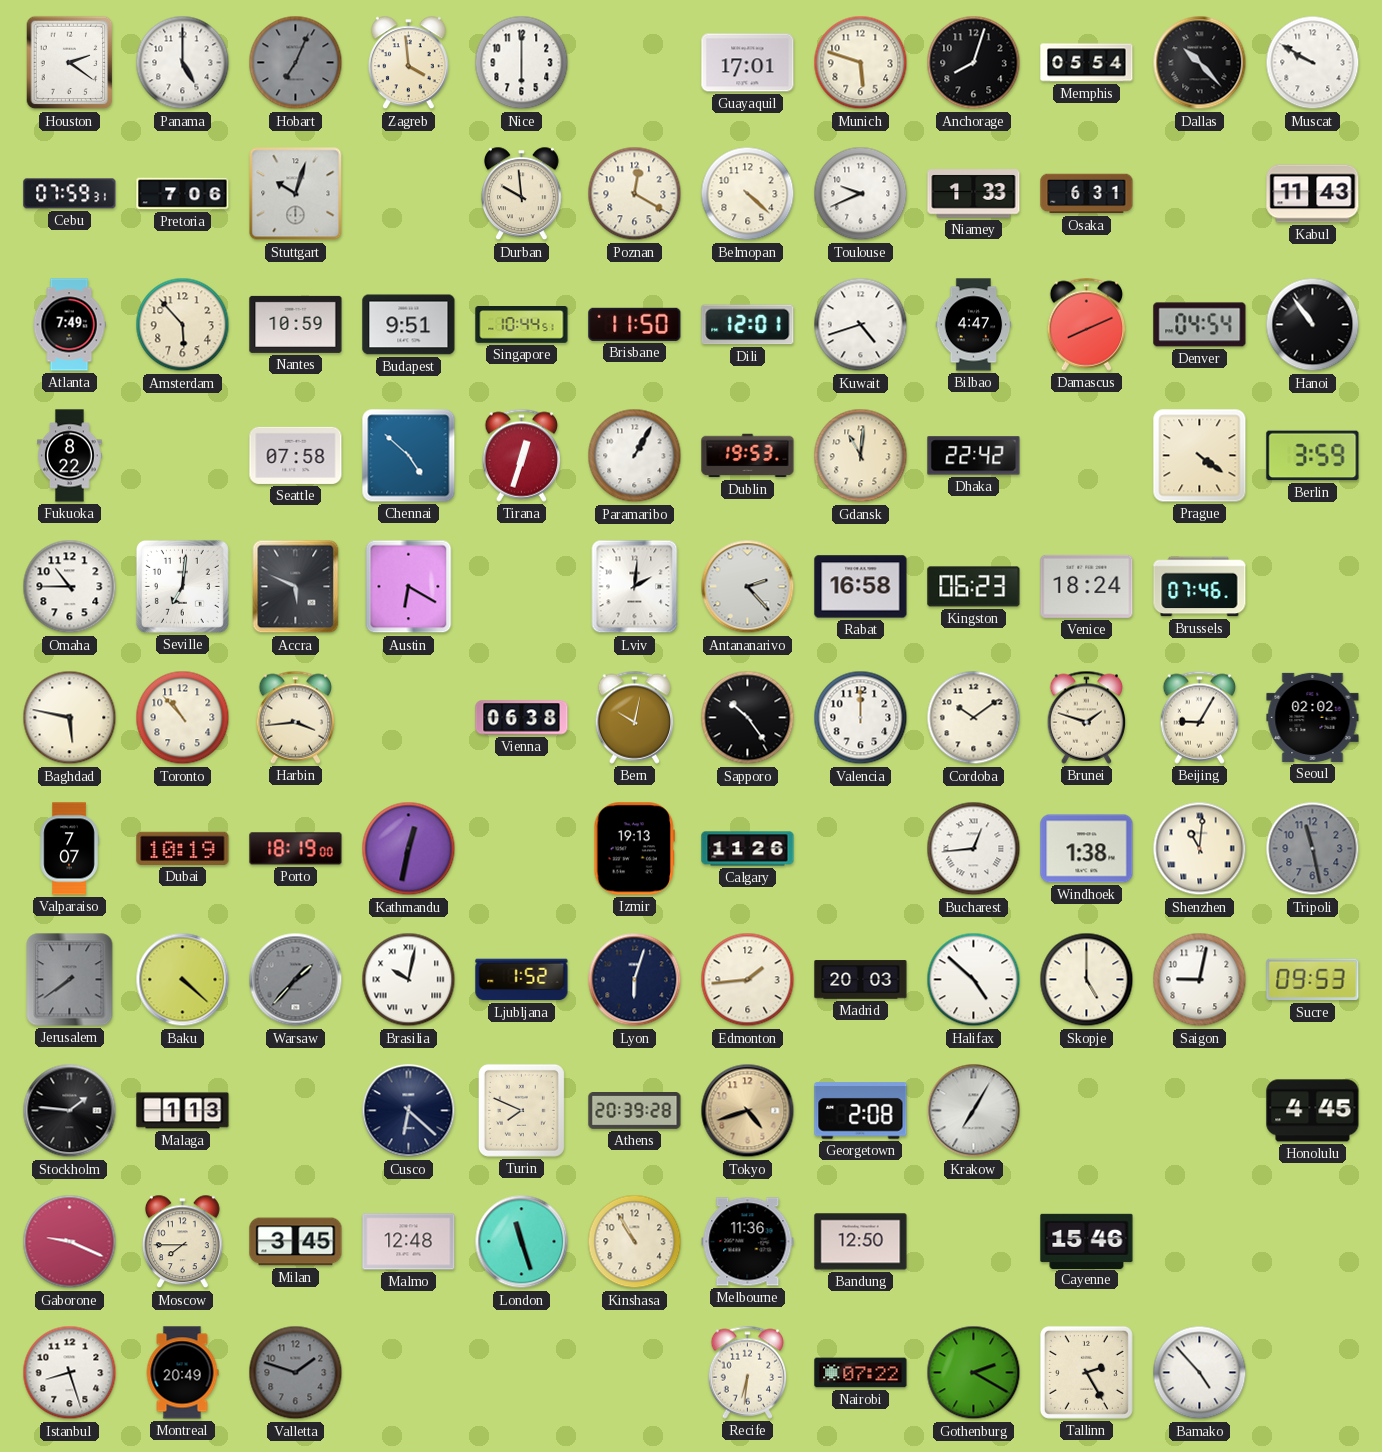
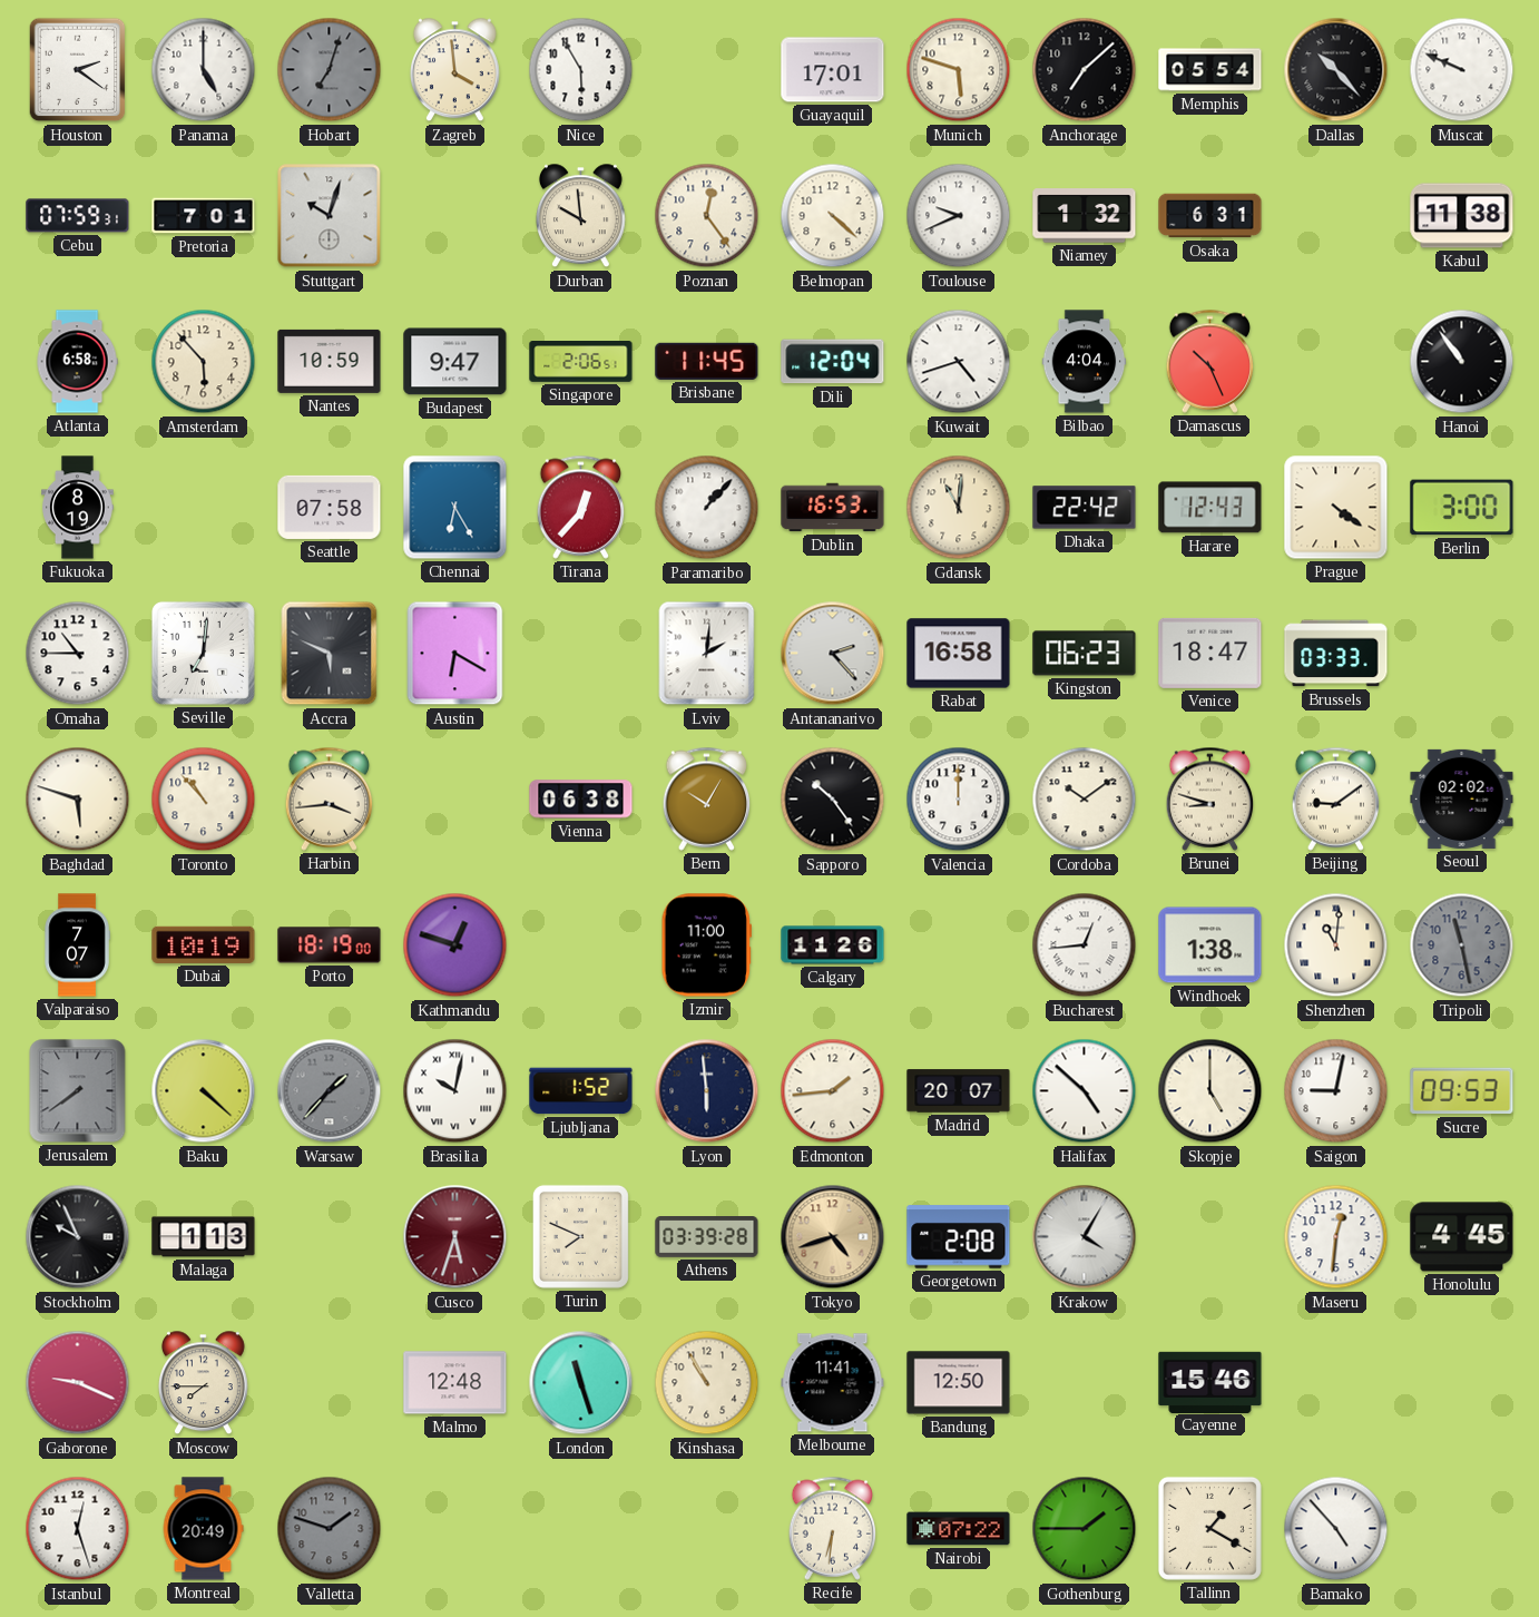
Hobart: 7:04 -> 7:03 (330, 70)
Nice: 6:00 -> 5:55 (581, 70)
Anchorage: 8:03 -> 7:08 (1085, 70)
Muscat: 9:50 -> 9:49 (1462, 70)
Pretoria: 7:06 -> 7:01 (204, 216)
Poznan: 12:20 -> 12:24 (707, 216)
Niamey: 1:33 -> 1:32 (1085, 216)
Kabul: 11:43 -> 11:38 (1462, 216)
Atlanta: 7:49 -> 6:58 (77, 362)
Budapest: 9:51 -> 9:47 (455, 362)
Singapore: 10:44 -> 2:06 (581, 362)
Brisbane: 11:50 -> 11:45 (707, 361)
Dili: 12:01 -> 12:04 (833, 362)
Bilbao: 4:47 -> 4:04 (1085, 362)
Damascus: 8:11 -> 10:26 (1210, 361)
Denver: 04:54 -> none (1200, 325)
Fukuoka: 8:22 -> 8:19 (78, 508)
Chennai: 4:52 -> 6:25 (455, 508)
Tirana: 12:33 -> 12:37 (581, 507)
Paramaribo: 1:05 -> 1:07 (707, 508)
Dublin: 19:53 -> 16:53 (833, 508)
Harare: none -> 12:43 (1210, 508)
Berlin: 3:59 -> 3:00 (1462, 508)
Venice: 18:24 -> 18:47 (1210, 653)
Brussels: 07:46 -> 03:33 (1336, 654)
Baghdad: 5:47 -> 5:48 (78, 800)
Bern: 10:02 -> 10:05 (707, 798)
Brunei: 1:48 -> 8:48 (1210, 798)
Beijing: 9:05 -> 9:09 (1336, 798)
Kathmandu: 12:32 -> 12:48 (455, 945)
Izmir: 19:13 -> 11:00 (706, 945)
Lyon: 6:03 -> 5:59 (707, 1091)
Madrid: 20:03 -> 20:07 (959, 1091)
Stockholm: 1:46 -> 9:56 (78, 1237)
Cusco: 6:22 -> 5:33 (455, 1237)
Cusco dial: navy -> burgundy (455, 1237)
Athens: 20:39 -> 03:39 (707, 1237)
Krakow: 7:05 -> 4:05 (1085, 1237)
Maseru: none -> 12:31 (1336, 1237)
Milan: 3:45 -> none (296, 1242)
Melbourne: 11:36 -> 11:41 (833, 1383)
Istanbul: 8:27 -> 12:27 (78, 1529)
Gothenburg: 2:20 -> 1:45 (1085, 1529)
Tallinn: 2:25 -> 1:20 (1209, 1528)
